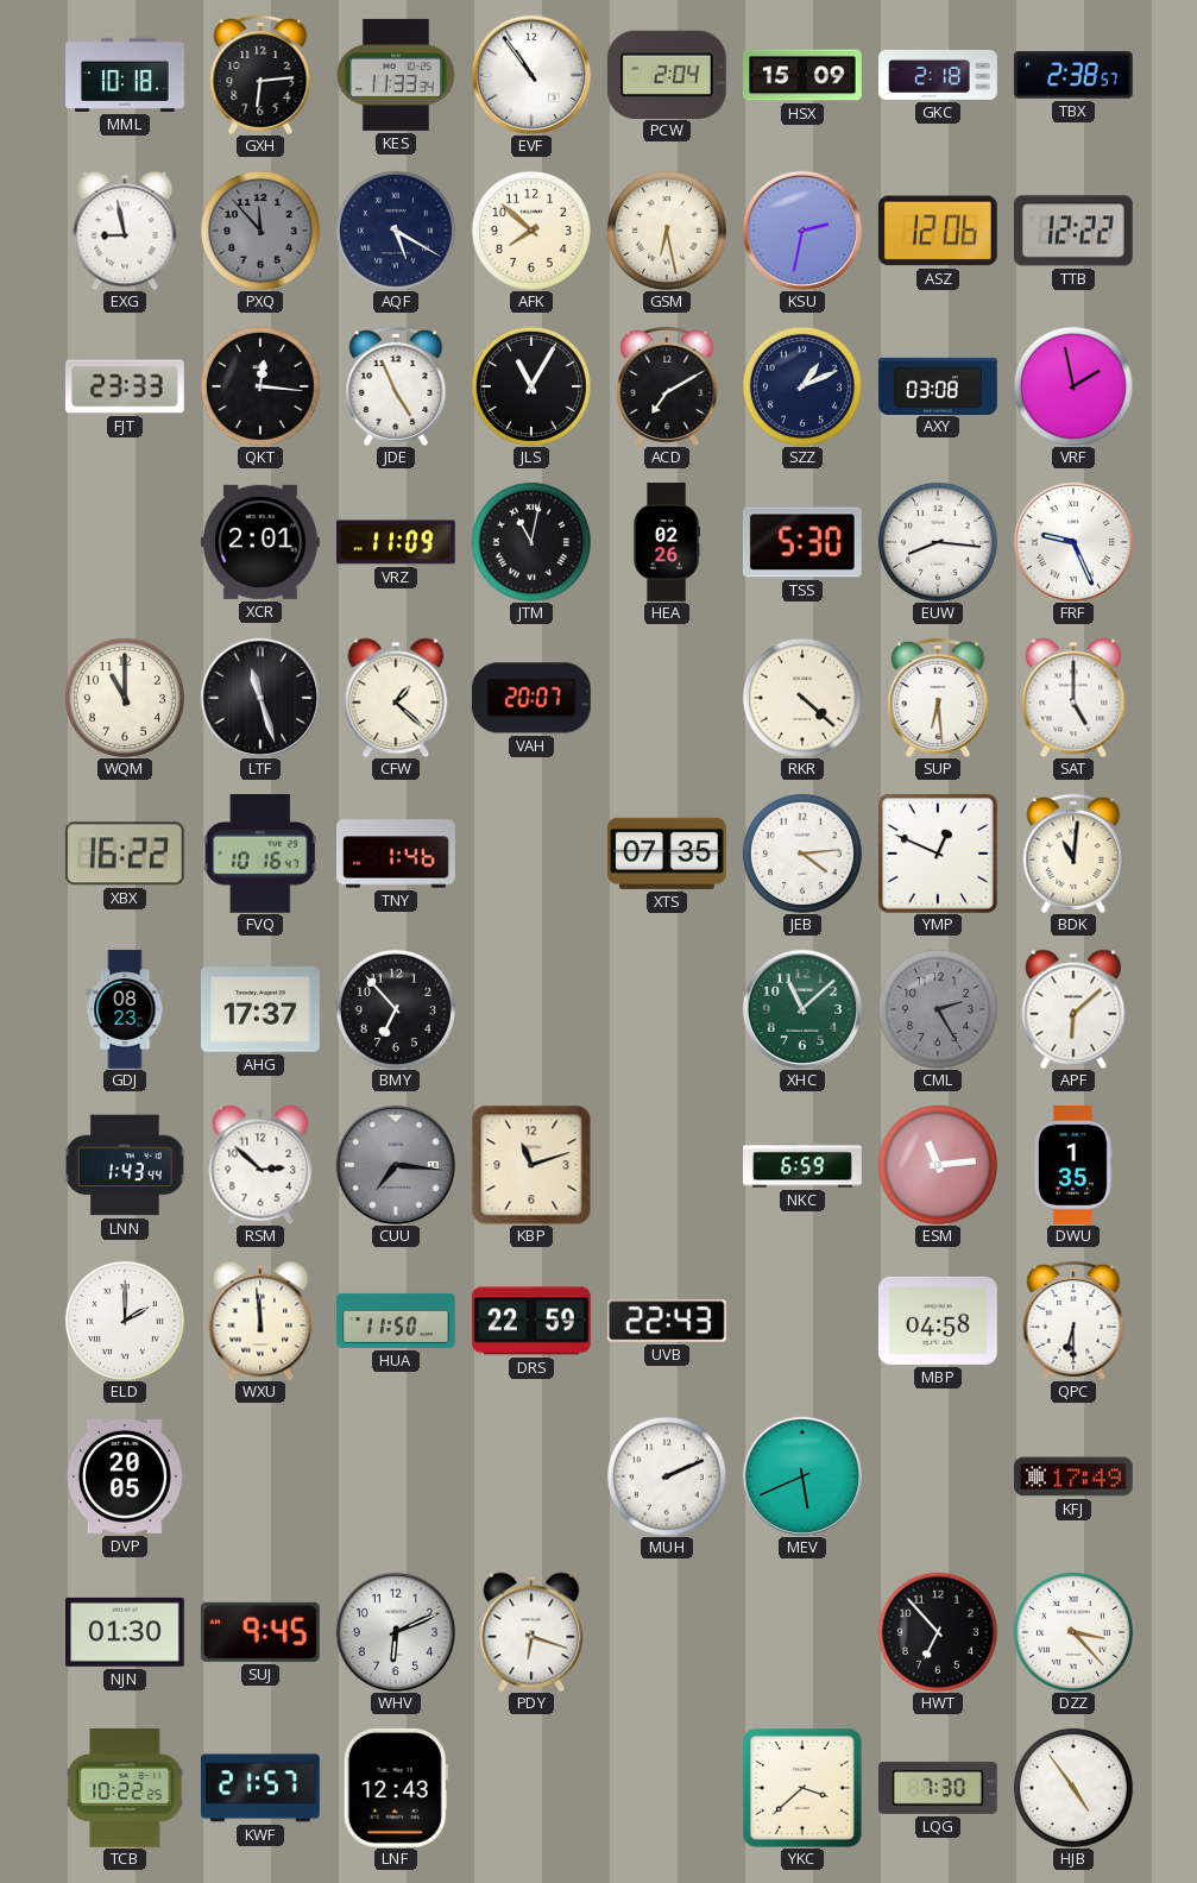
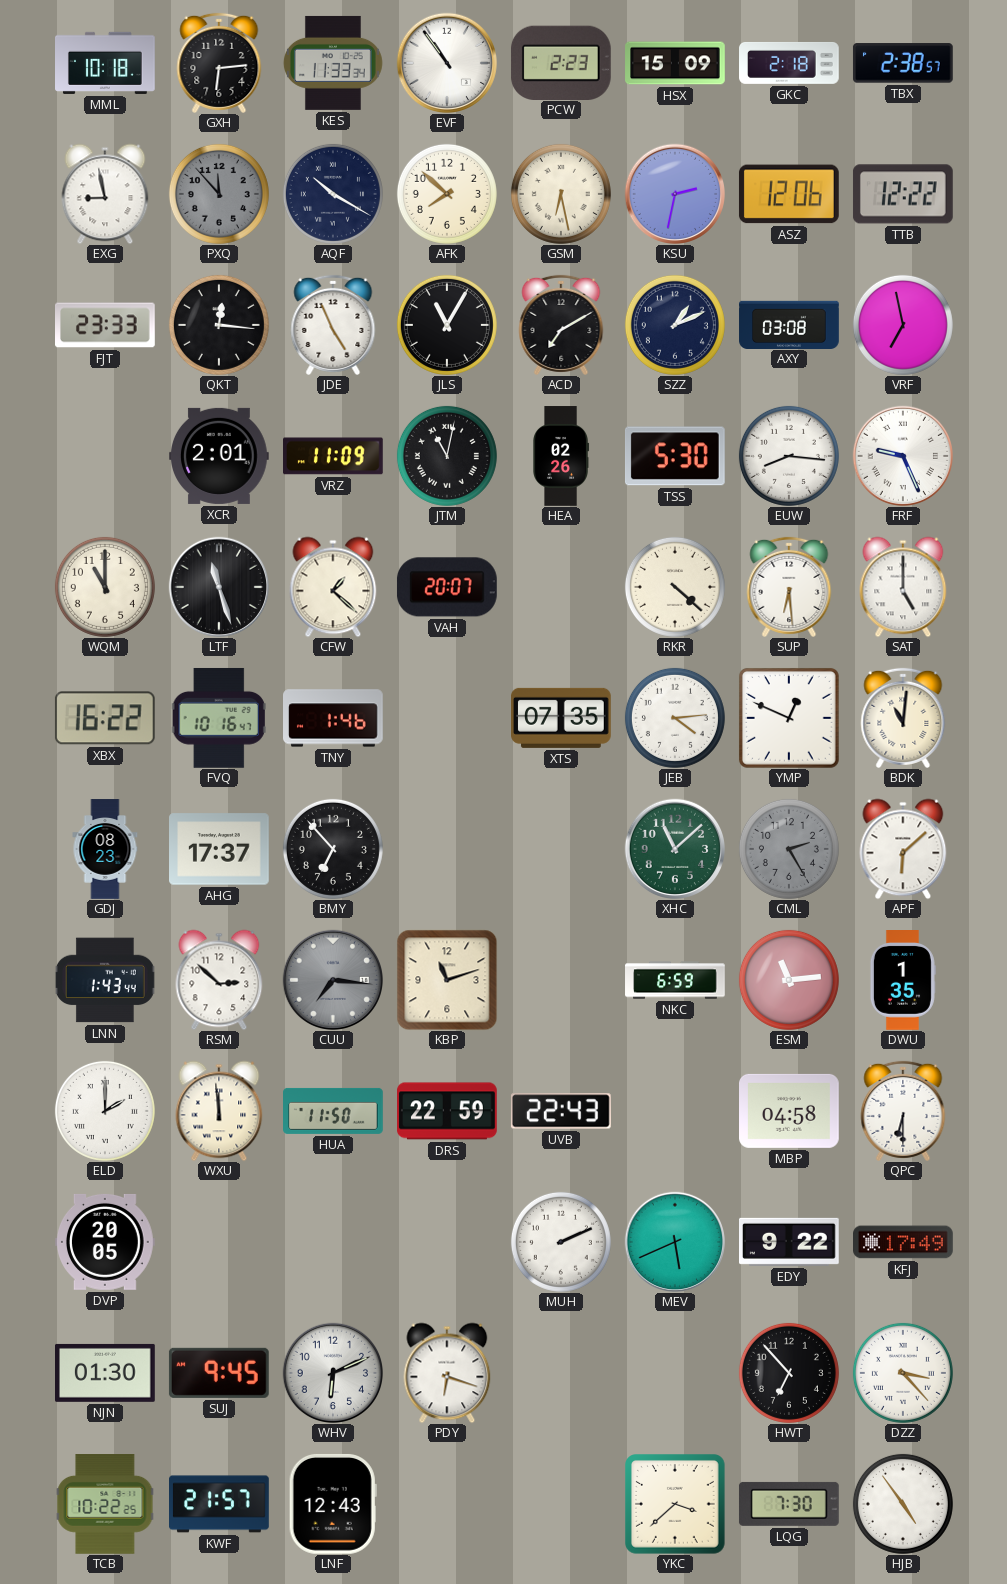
PCW: 2:04 -> 2:23 (561, 62)
AQF: 5:20 -> 10:20 (333, 194)
VRF: 1:58 -> 6:58 (903, 325)
EDY: none -> 9:22 (790, 1242)
